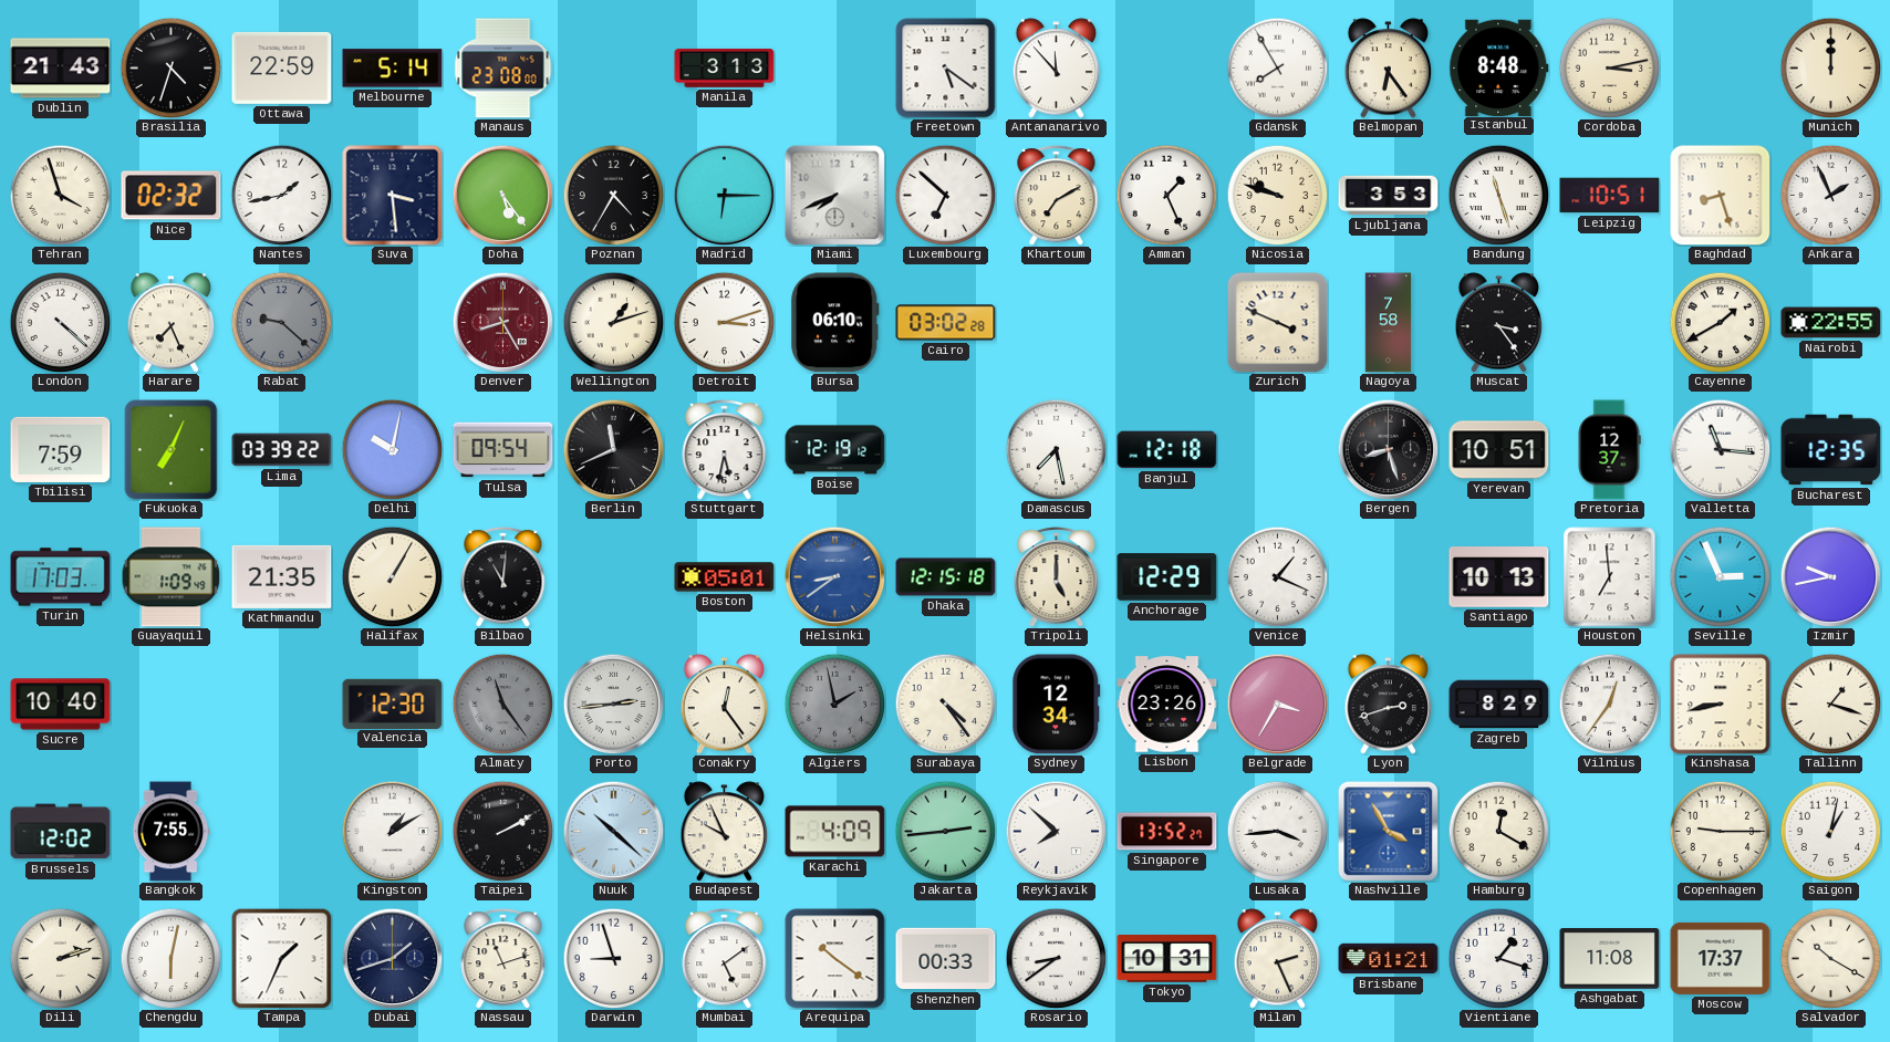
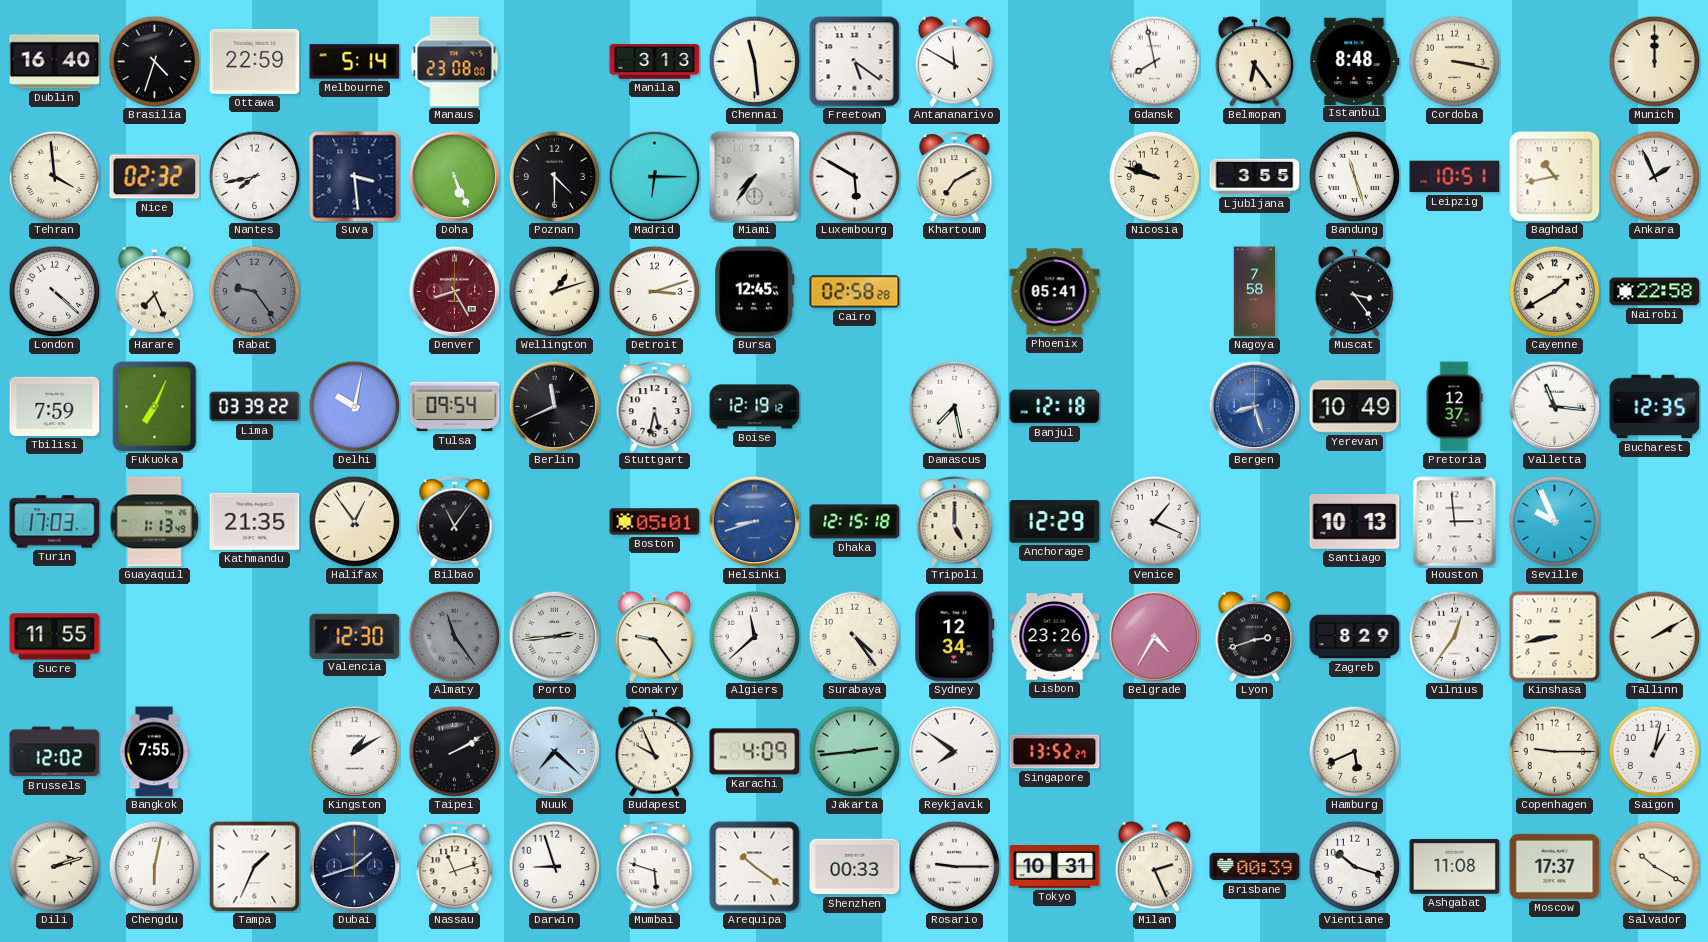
Dublin: 21:43 -> 16:40 (55, 62)
Chennai: none -> 11:29 (754, 61)
Antananarivo: 11:53 -> 11:50 (955, 62)
Gdansk: 7:55 -> 7:58 (1154, 61)
Cordoba: 3:13 -> 3:17 (1454, 61)
Tehran: 3:57 -> 3:59 (54, 176)
Nantes: 1:43 -> 7:43 (254, 176)
Doha: 5:24 -> 5:26 (454, 176)
Poznan: 4:35 -> 4:30 (554, 176)
Miami: 7:41 -> 7:36 (754, 176)
Luxembourg: 6:52 -> 5:50 (854, 176)
Amman: 1:26 -> none (1166, 195)
Ljubljana: 3:53 -> 3:55 (1255, 177)
Baghdad: 8:27 -> 10:43 (1555, 177)
Rabat: 9:22 -> 9:24 (254, 291)
Bursa: 06:10 -> 12:45 (755, 292)
Cairo: 03:02 -> 02:58 (855, 292)
Phoenix: none -> 05:41 (1055, 292)
Zurich: 3:49 -> none (1278, 323)
Nairobi: 22:55 -> 22:58 (1655, 292)
Bergen dial: black -> blue (1254, 406)
Yerevan: 10:51 -> 10:49 (1355, 407)
Guayaquil: 1:09 -> 1:13 (155, 522)
Halifax: 1:05 -> 12:54 (354, 521)
Bilbao: 11:01 -> 11:06 (455, 522)
Helsinki: 8:39 -> 8:42 (754, 521)
Houston: 6:59 -> 2:59 (1455, 522)
Seville: 2:56 -> 9:56 (1554, 521)
Izmir: 9:43 -> none (1830, 576)
Sucre: 10:40 -> 11:55 (55, 637)
Conakry: 12:24 -> 9:24 (655, 637)
Algiers: 1:58 -> 11:38 (754, 636)
Algiers dial: grey -> white (754, 636)
Belgrade: 3:35 -> 4:35 (1154, 636)
Tallinn: 1:18 -> 2:10 (1654, 636)
Nuuk: 10:22 -> 7:22 (554, 751)
Reykjavik: 7:52 -> 7:51 (954, 751)
Lusaka: 3:44 -> none (1277, 831)
Nashville: 3:55 -> none (1388, 831)
Hamburg: 12:20 -> 5:41 (1354, 751)
Mumbai: 5:09 -> 5:48 (655, 867)
Rosario: 8:39 -> 9:15 (954, 866)
Brisbane: 01:21 -> 00:39 (1255, 867)
Vientiane: 1:18 -> 10:18 (1354, 866)
